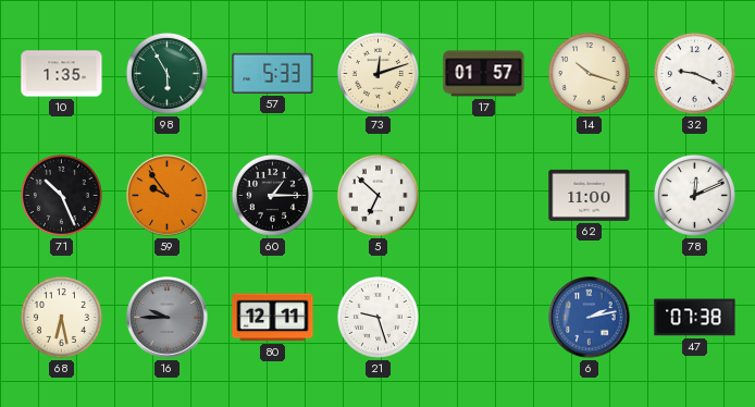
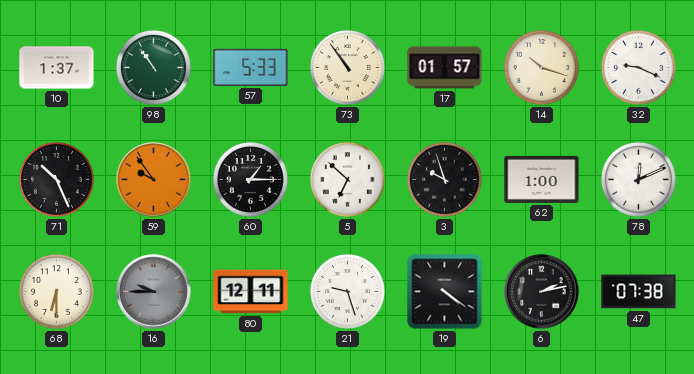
10: 1:35 -> 1:37 (57, 68)
98: 5:55 -> 10:54 (154, 68)
73: 12:12 -> 10:54 (348, 68)
3: none -> 9:57 (445, 180)
62: 11:00 -> 1:00 (542, 179)
68: 6:28 -> 6:30 (57, 292)
19: none -> 4:21 (445, 292)
6 dial: blue -> black (542, 292)
